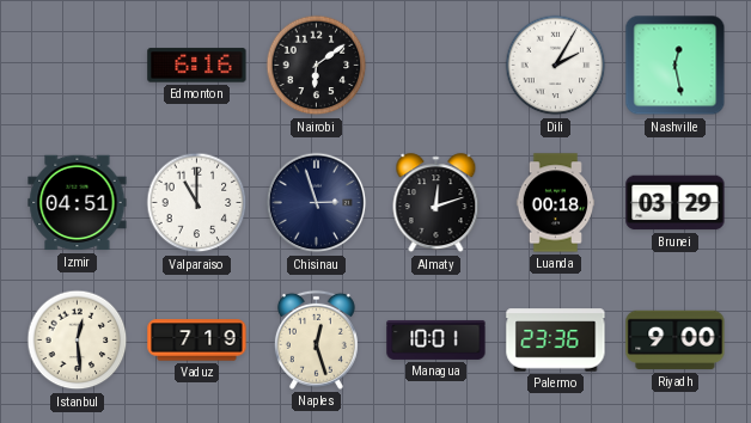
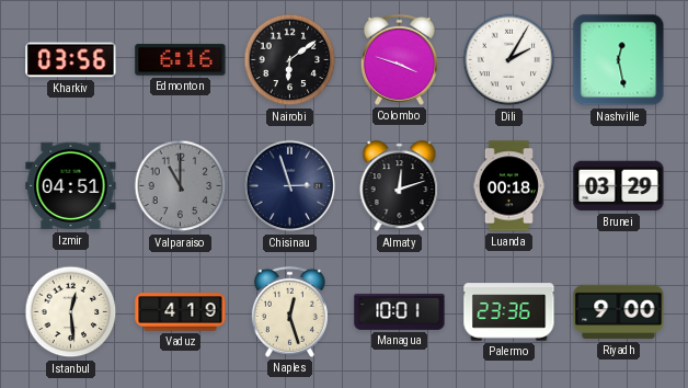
Kharkiv: none -> 03:56 (71, 60)
Colombo: none -> 3:48 (399, 59)
Valparaiso dial: white -> grey (181, 186)
Vaduz: 7:19 -> 4:19 (181, 312)
